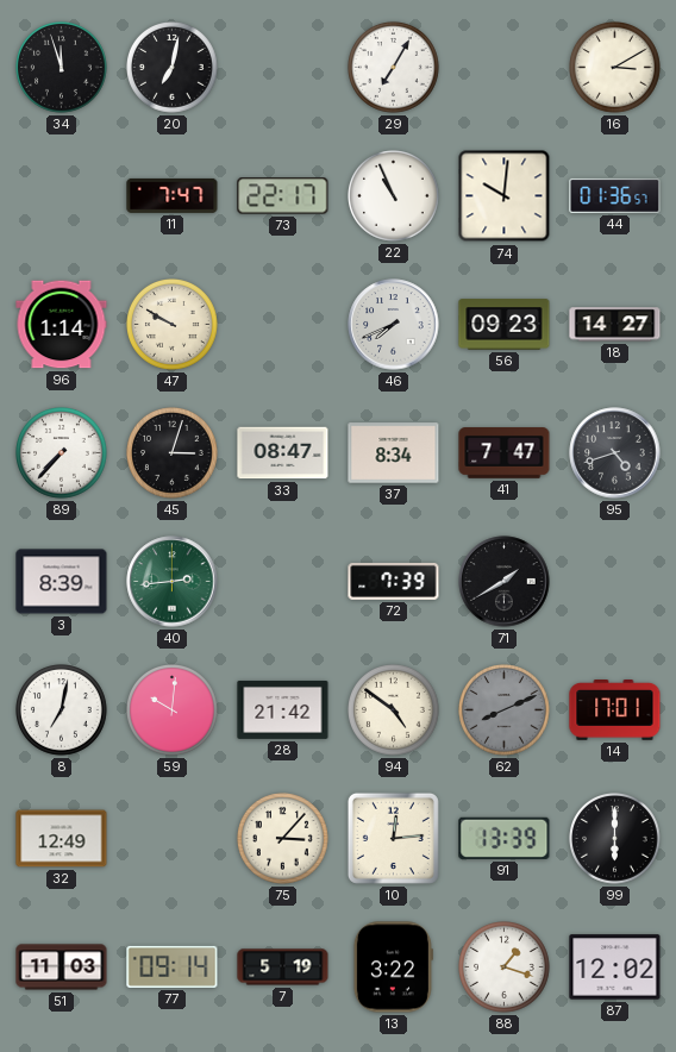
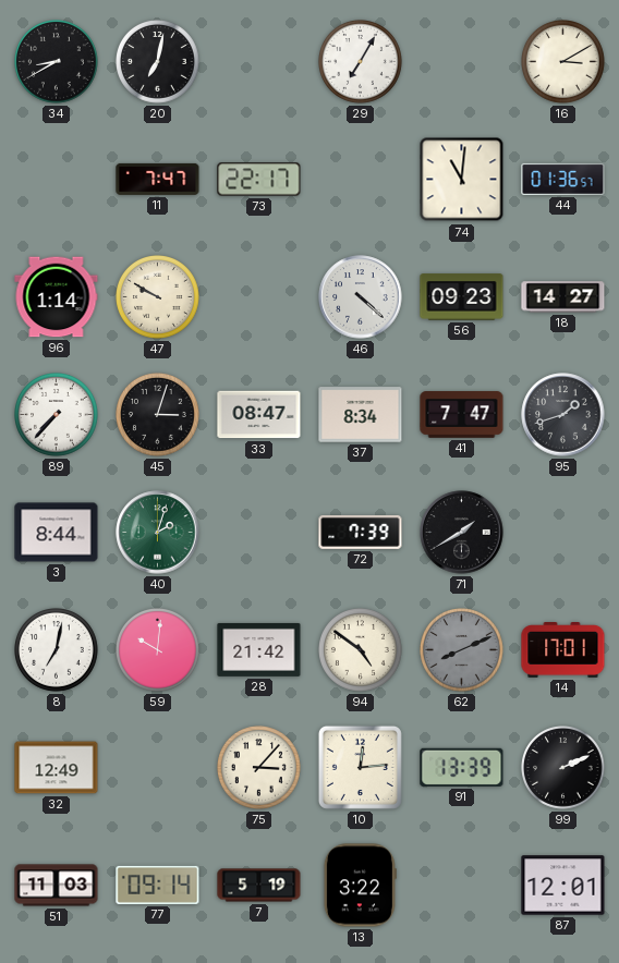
34: 11:57 -> 8:40 (57, 62)
22: 10:56 -> none (394, 196)
74: 10:01 -> 11:01 (462, 180)
46: 7:41 -> 4:22 (361, 297)
95: 4:42 -> 1:42 (563, 415)
3: 8:39 -> 8:44 (57, 533)
40: 2:44 -> 2:03 (158, 533)
99: 6:00 -> 2:11 (563, 768)
88: 1:18 -> none (505, 968)
87: 12:02 -> 12:01 (563, 886)
